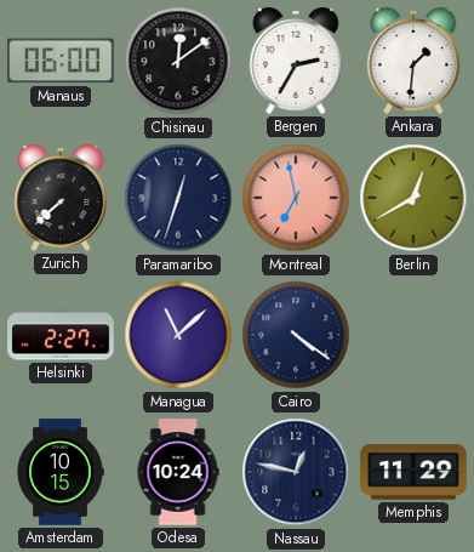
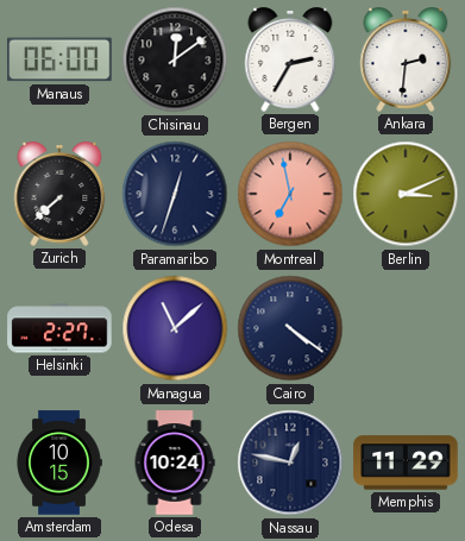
Ankara: 1:31 -> 2:31 (406, 61)
Berlin: 12:40 -> 3:11 (406, 194)
